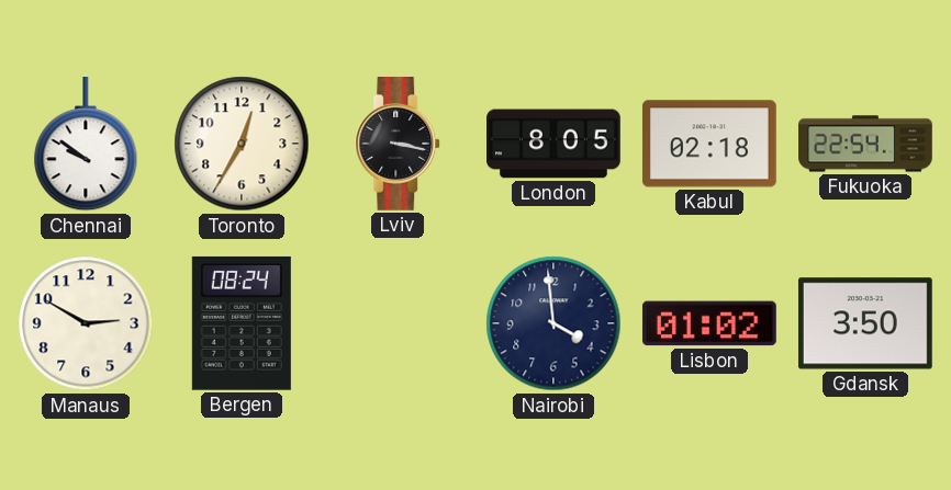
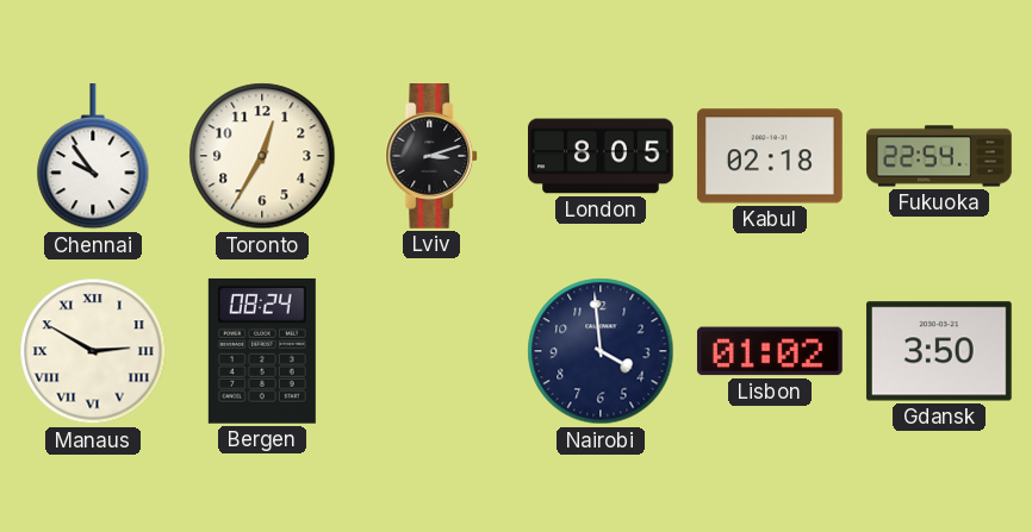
Chennai: 9:51 -> 9:54 (93, 157)
Lviv: 3:17 -> 3:12 (433, 157)
Manaus numerals: Arabic -> Roman (93, 351)
